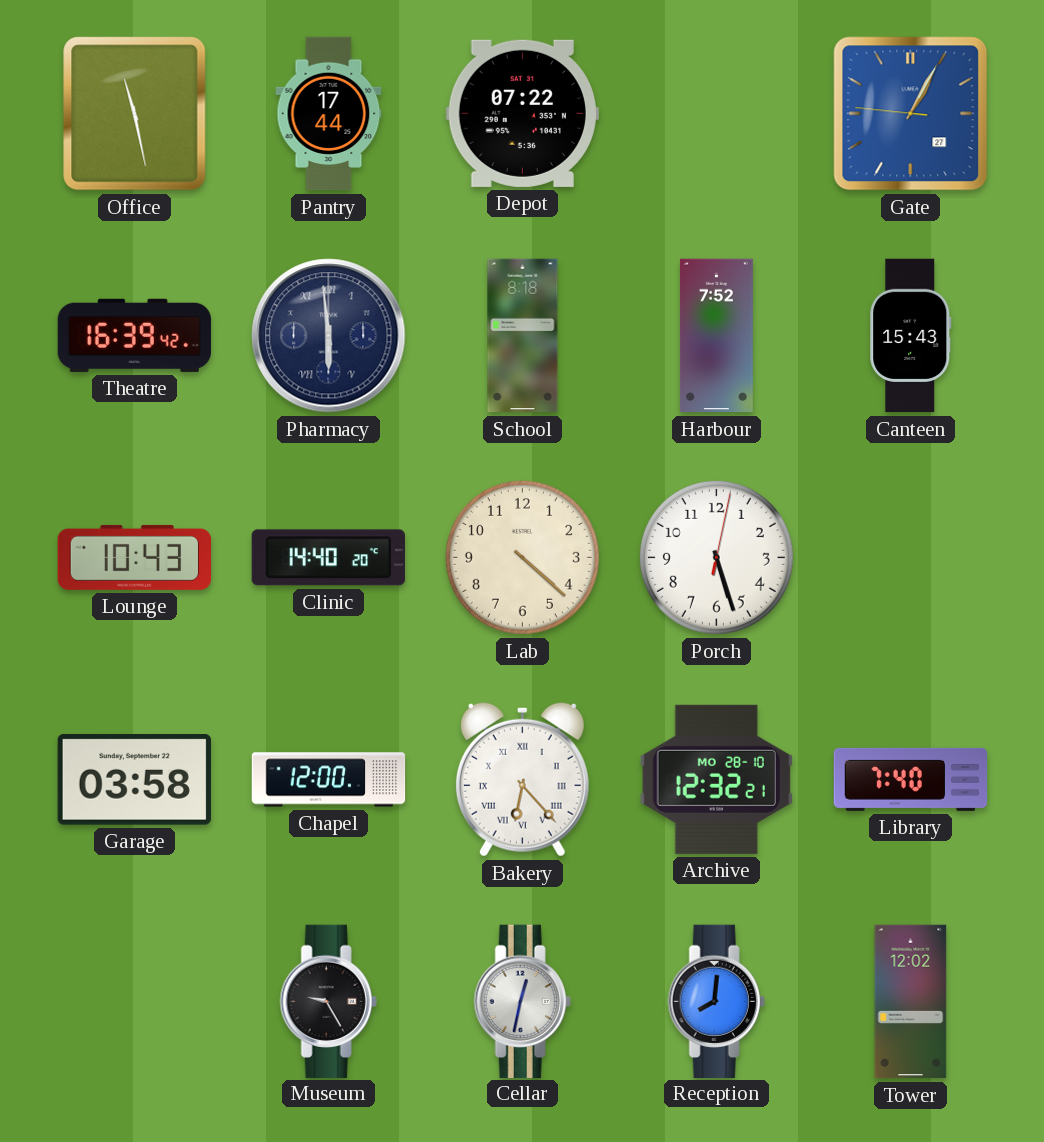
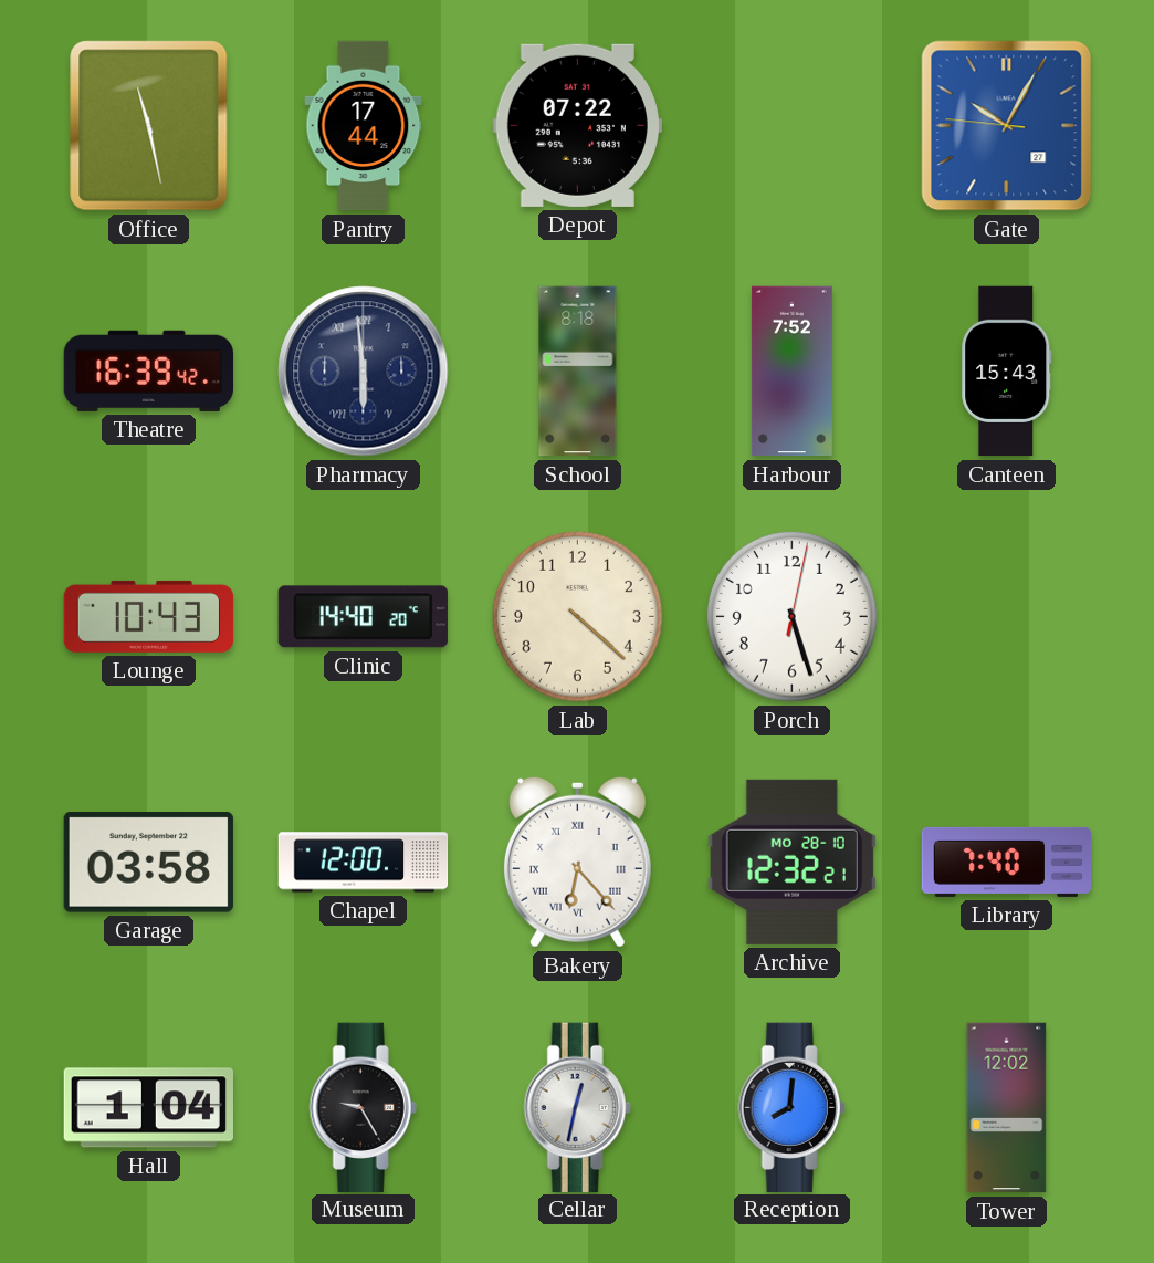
Gate: 1:04 -> 10:04 (1007, 126)
Hall: none -> 1:04 (148, 1108)
